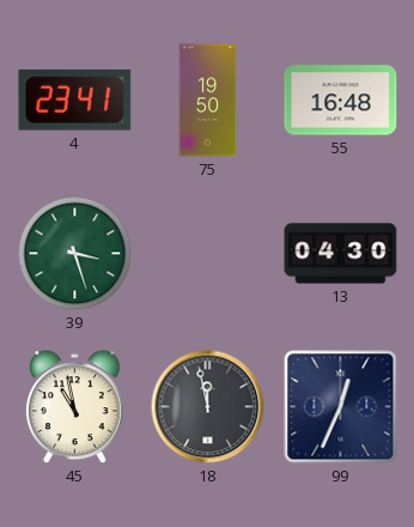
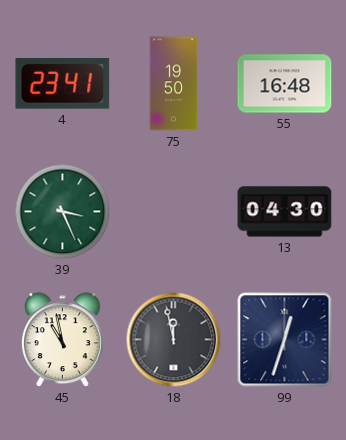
39: 3:27 -> 3:26 (63, 212)
99: 12:34 -> 12:33 (285, 340)
